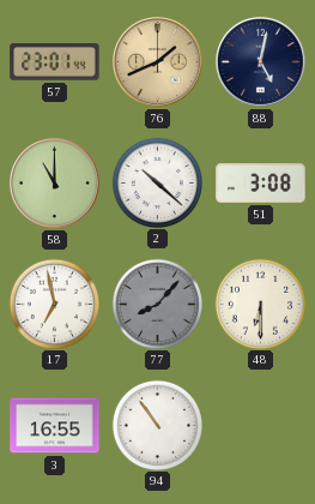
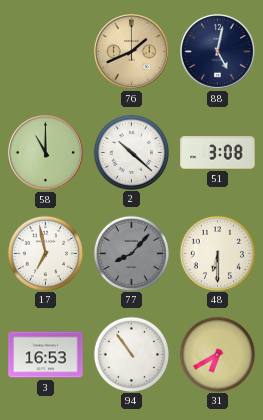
57: 23:01 -> none (55, 62)
3: 16:55 -> 16:53 (46, 355)
31: none -> 6:40 (217, 354)
